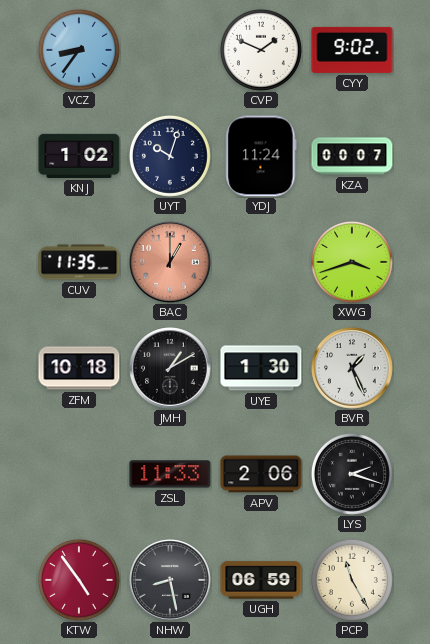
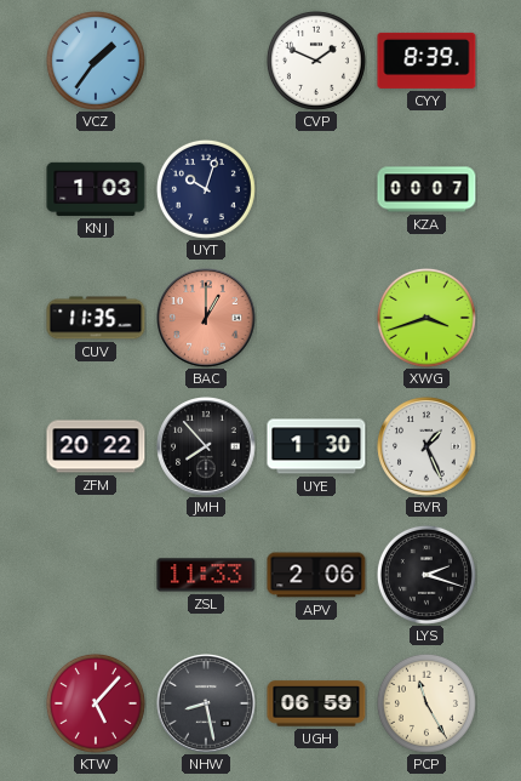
VCZ: 8:36 -> 1:36 (96, 61)
CYY: 9:02 -> 8:39 (426, 61)
KNJ: 1:02 -> 1:03 (96, 189)
YDJ: 11:24 -> none (261, 156)
ZFM: 10:18 -> 20:22 (96, 446)
JMH: 1:10 -> 7:53 (206, 446)
KTW: 4:54 -> 5:07 (96, 703)
